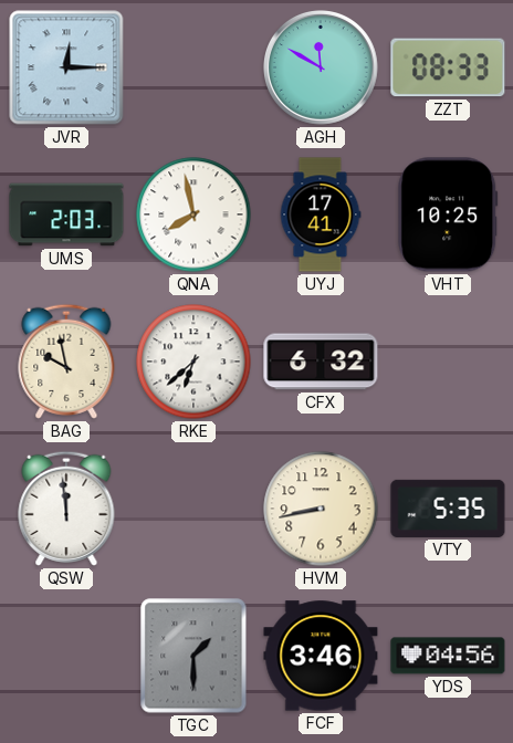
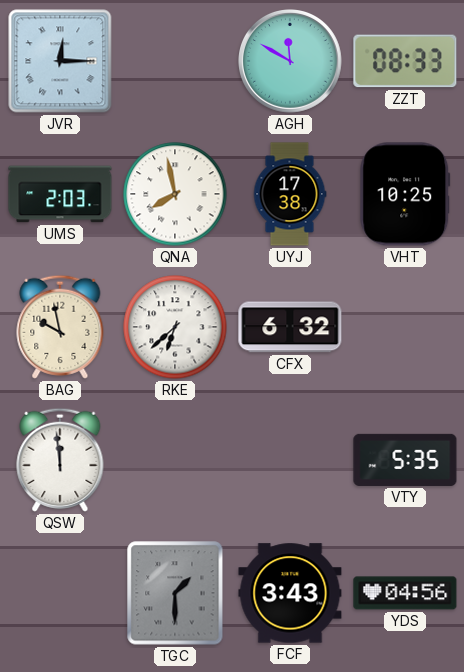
UYJ: 17:41 -> 17:38 (290, 194)
HVM: 8:43 -> none (321, 509)
FCF: 3:46 -> 3:43 (290, 593)
